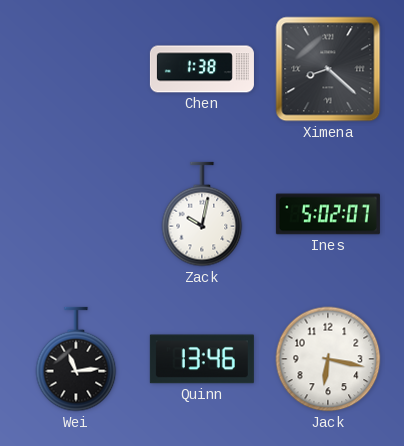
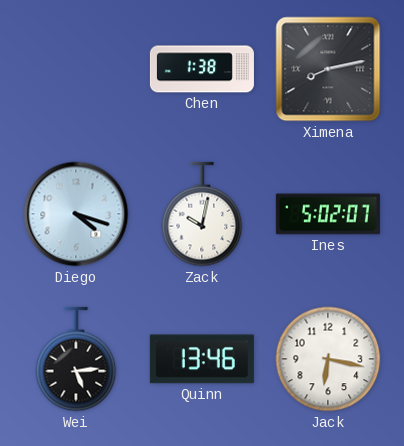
Ximena: 8:22 -> 8:13 (328, 69)
Diego: none -> 4:18 (76, 214)
Wei: 11:14 -> 5:14 (76, 359)
